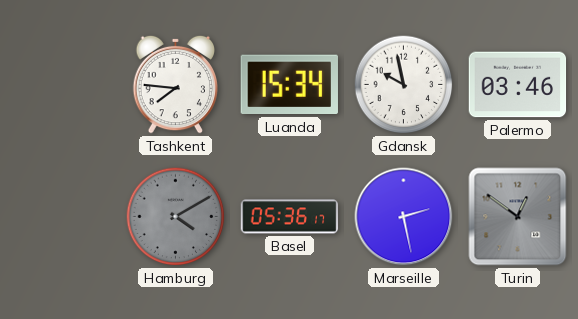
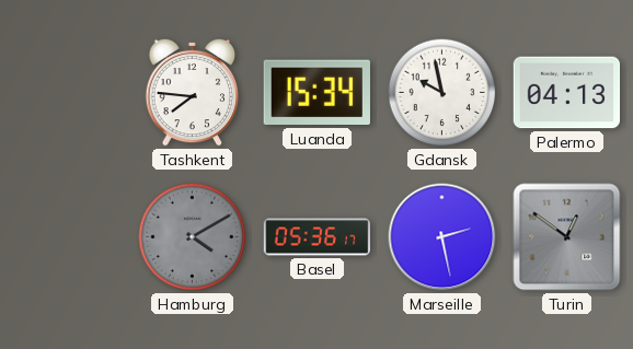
Palermo: 03:46 -> 04:13 (567, 93)
